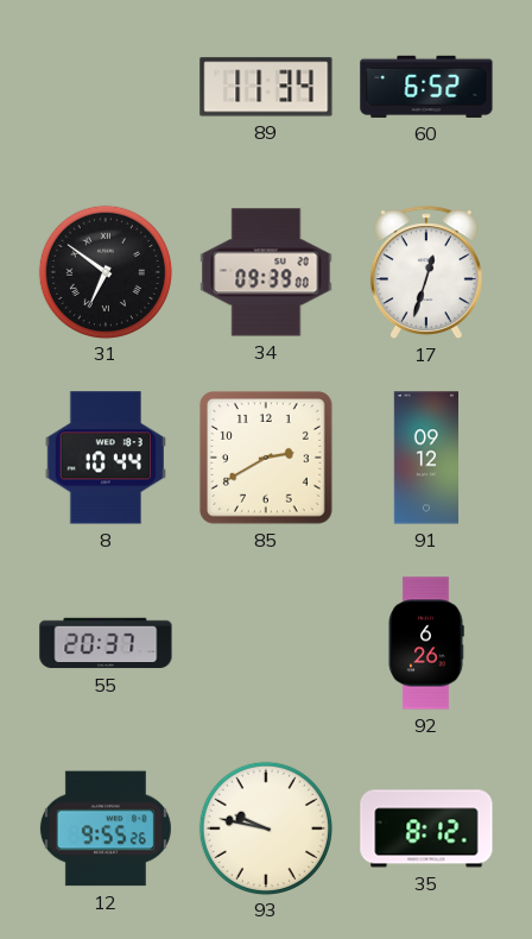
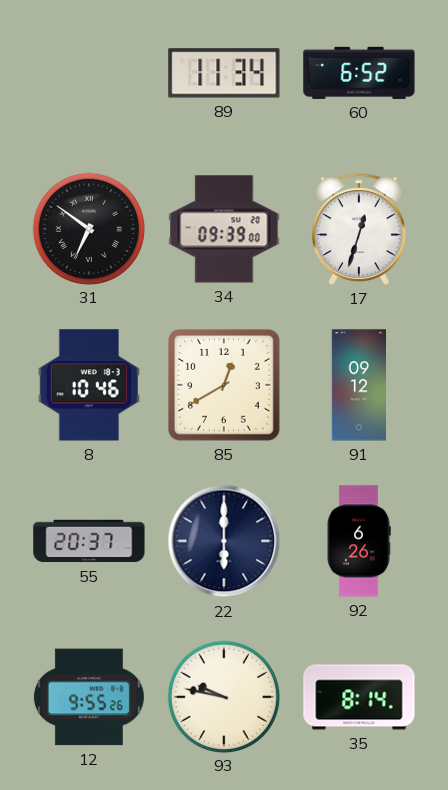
8: 10:44 -> 10:46 (89, 385)
85: 2:40 -> 12:40 (225, 386)
22: none -> 6:00 (224, 541)
35: 8:12 -> 8:14 (359, 697)
